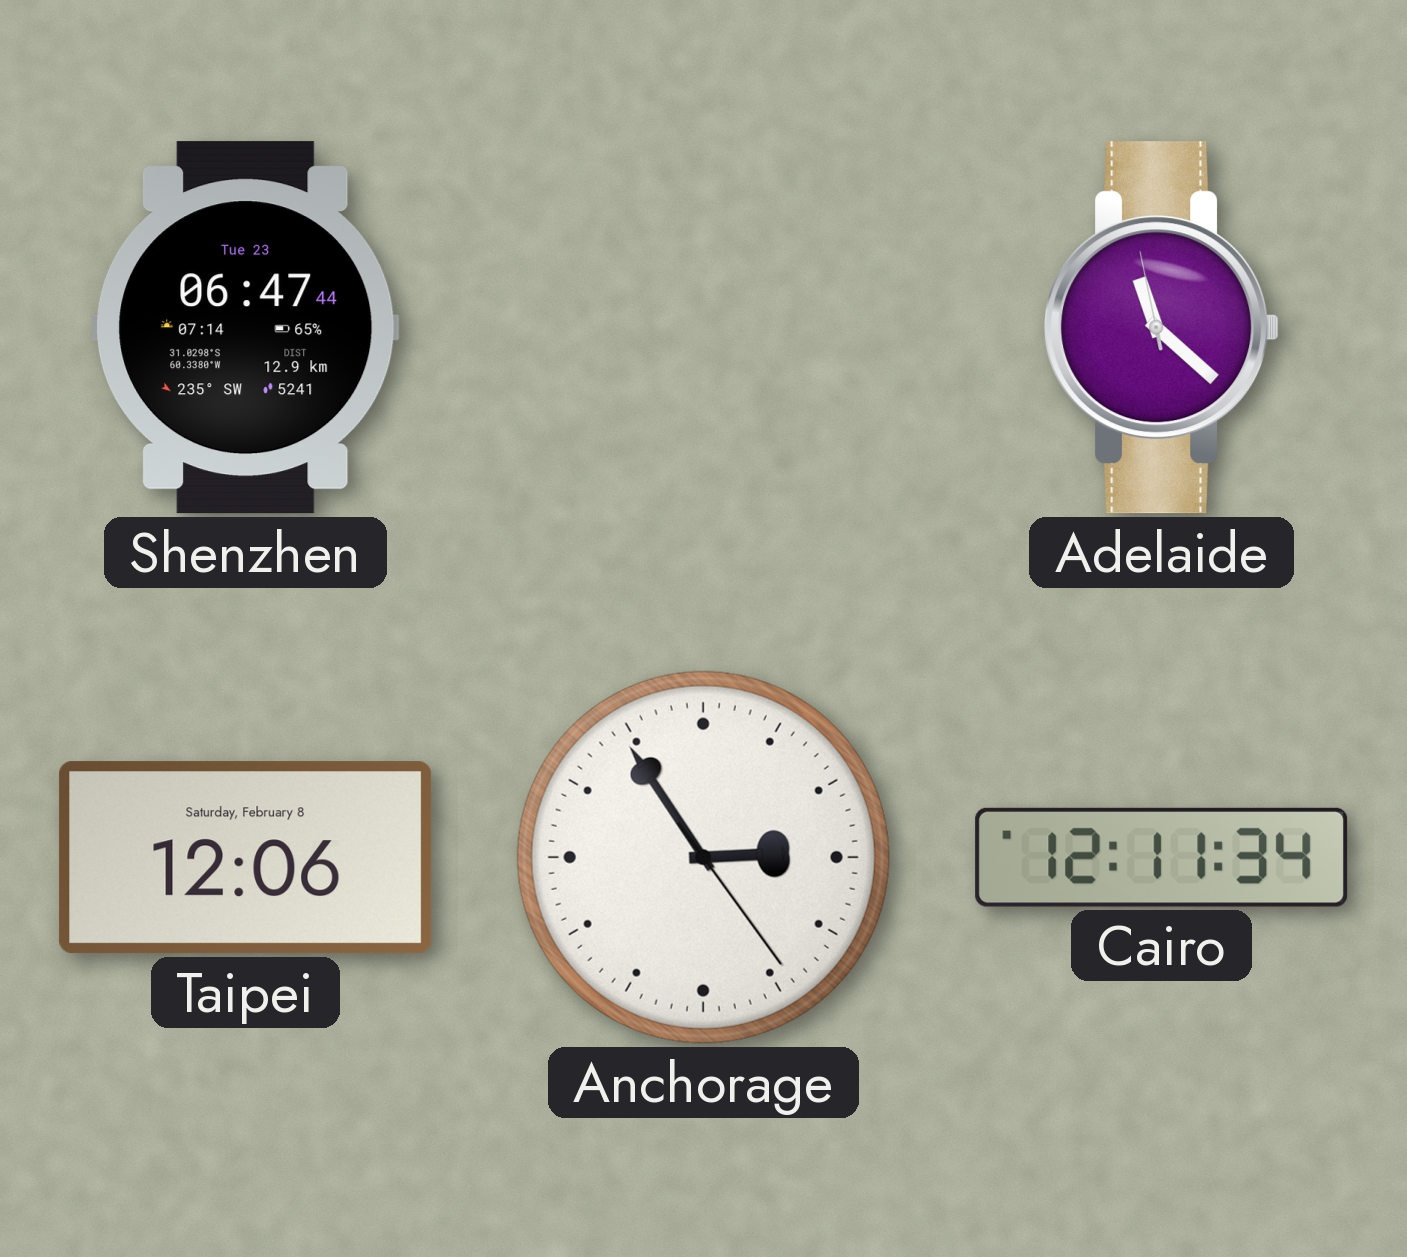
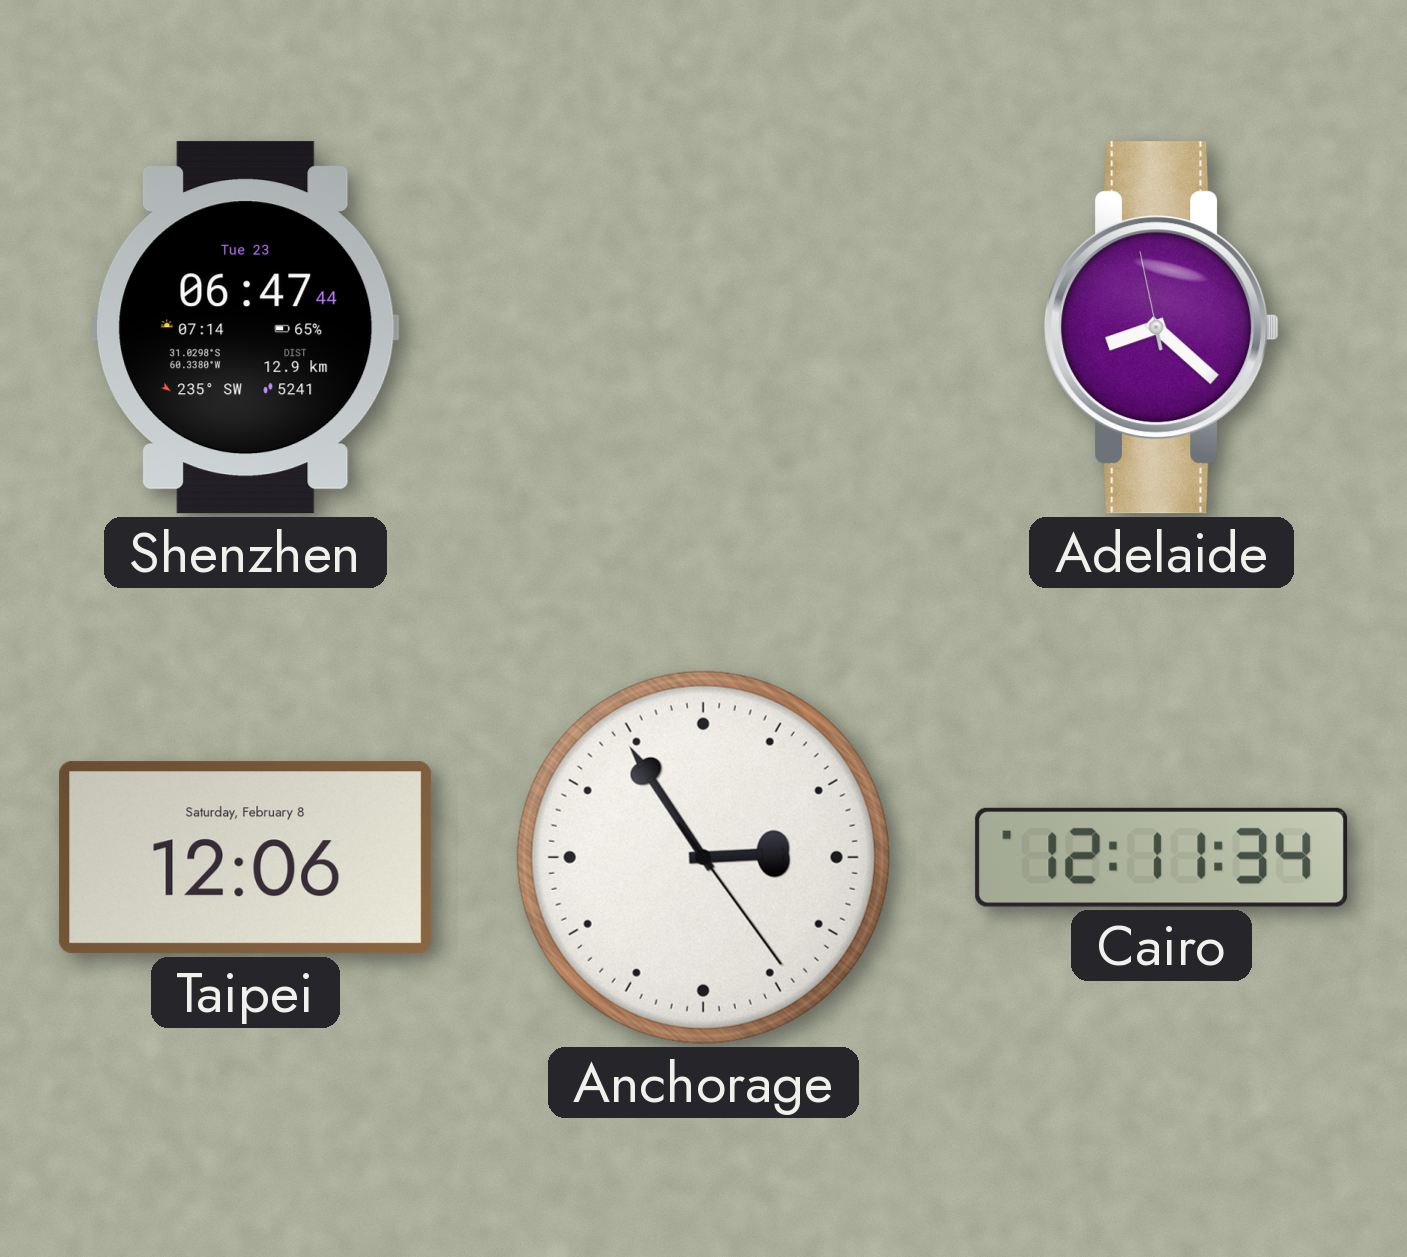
Adelaide: 11:21 -> 8:21 (1162, 328)
